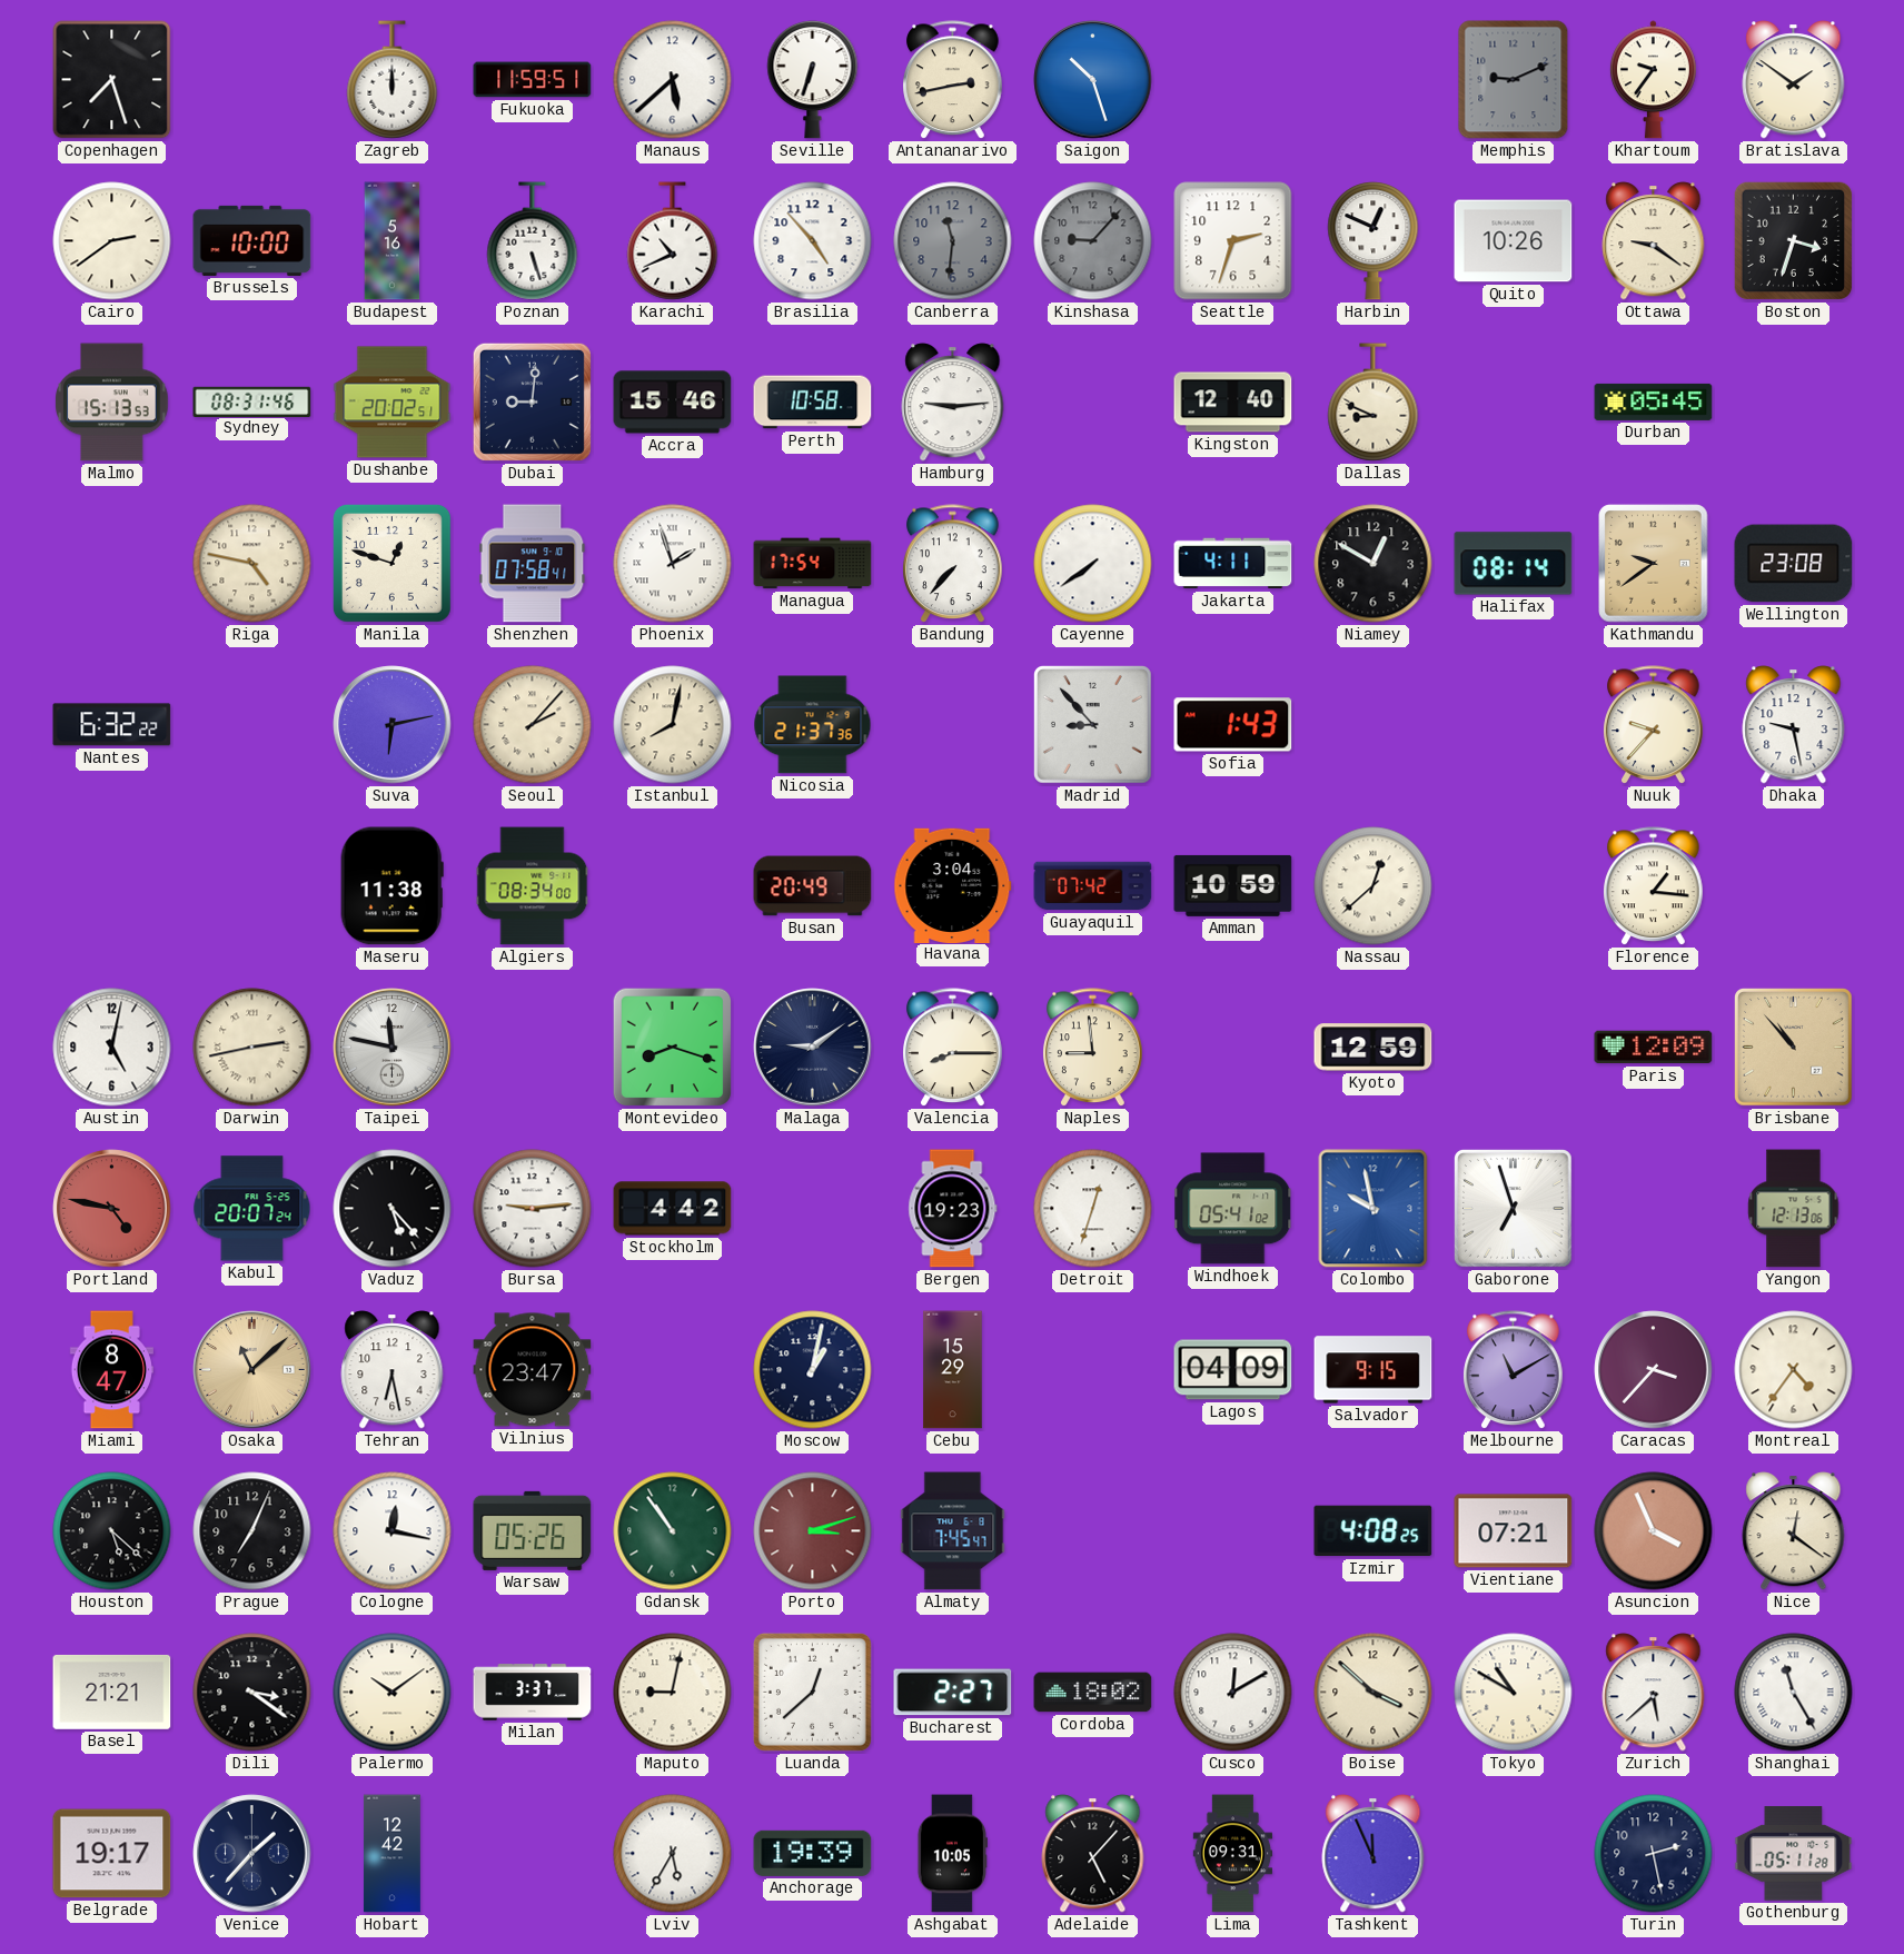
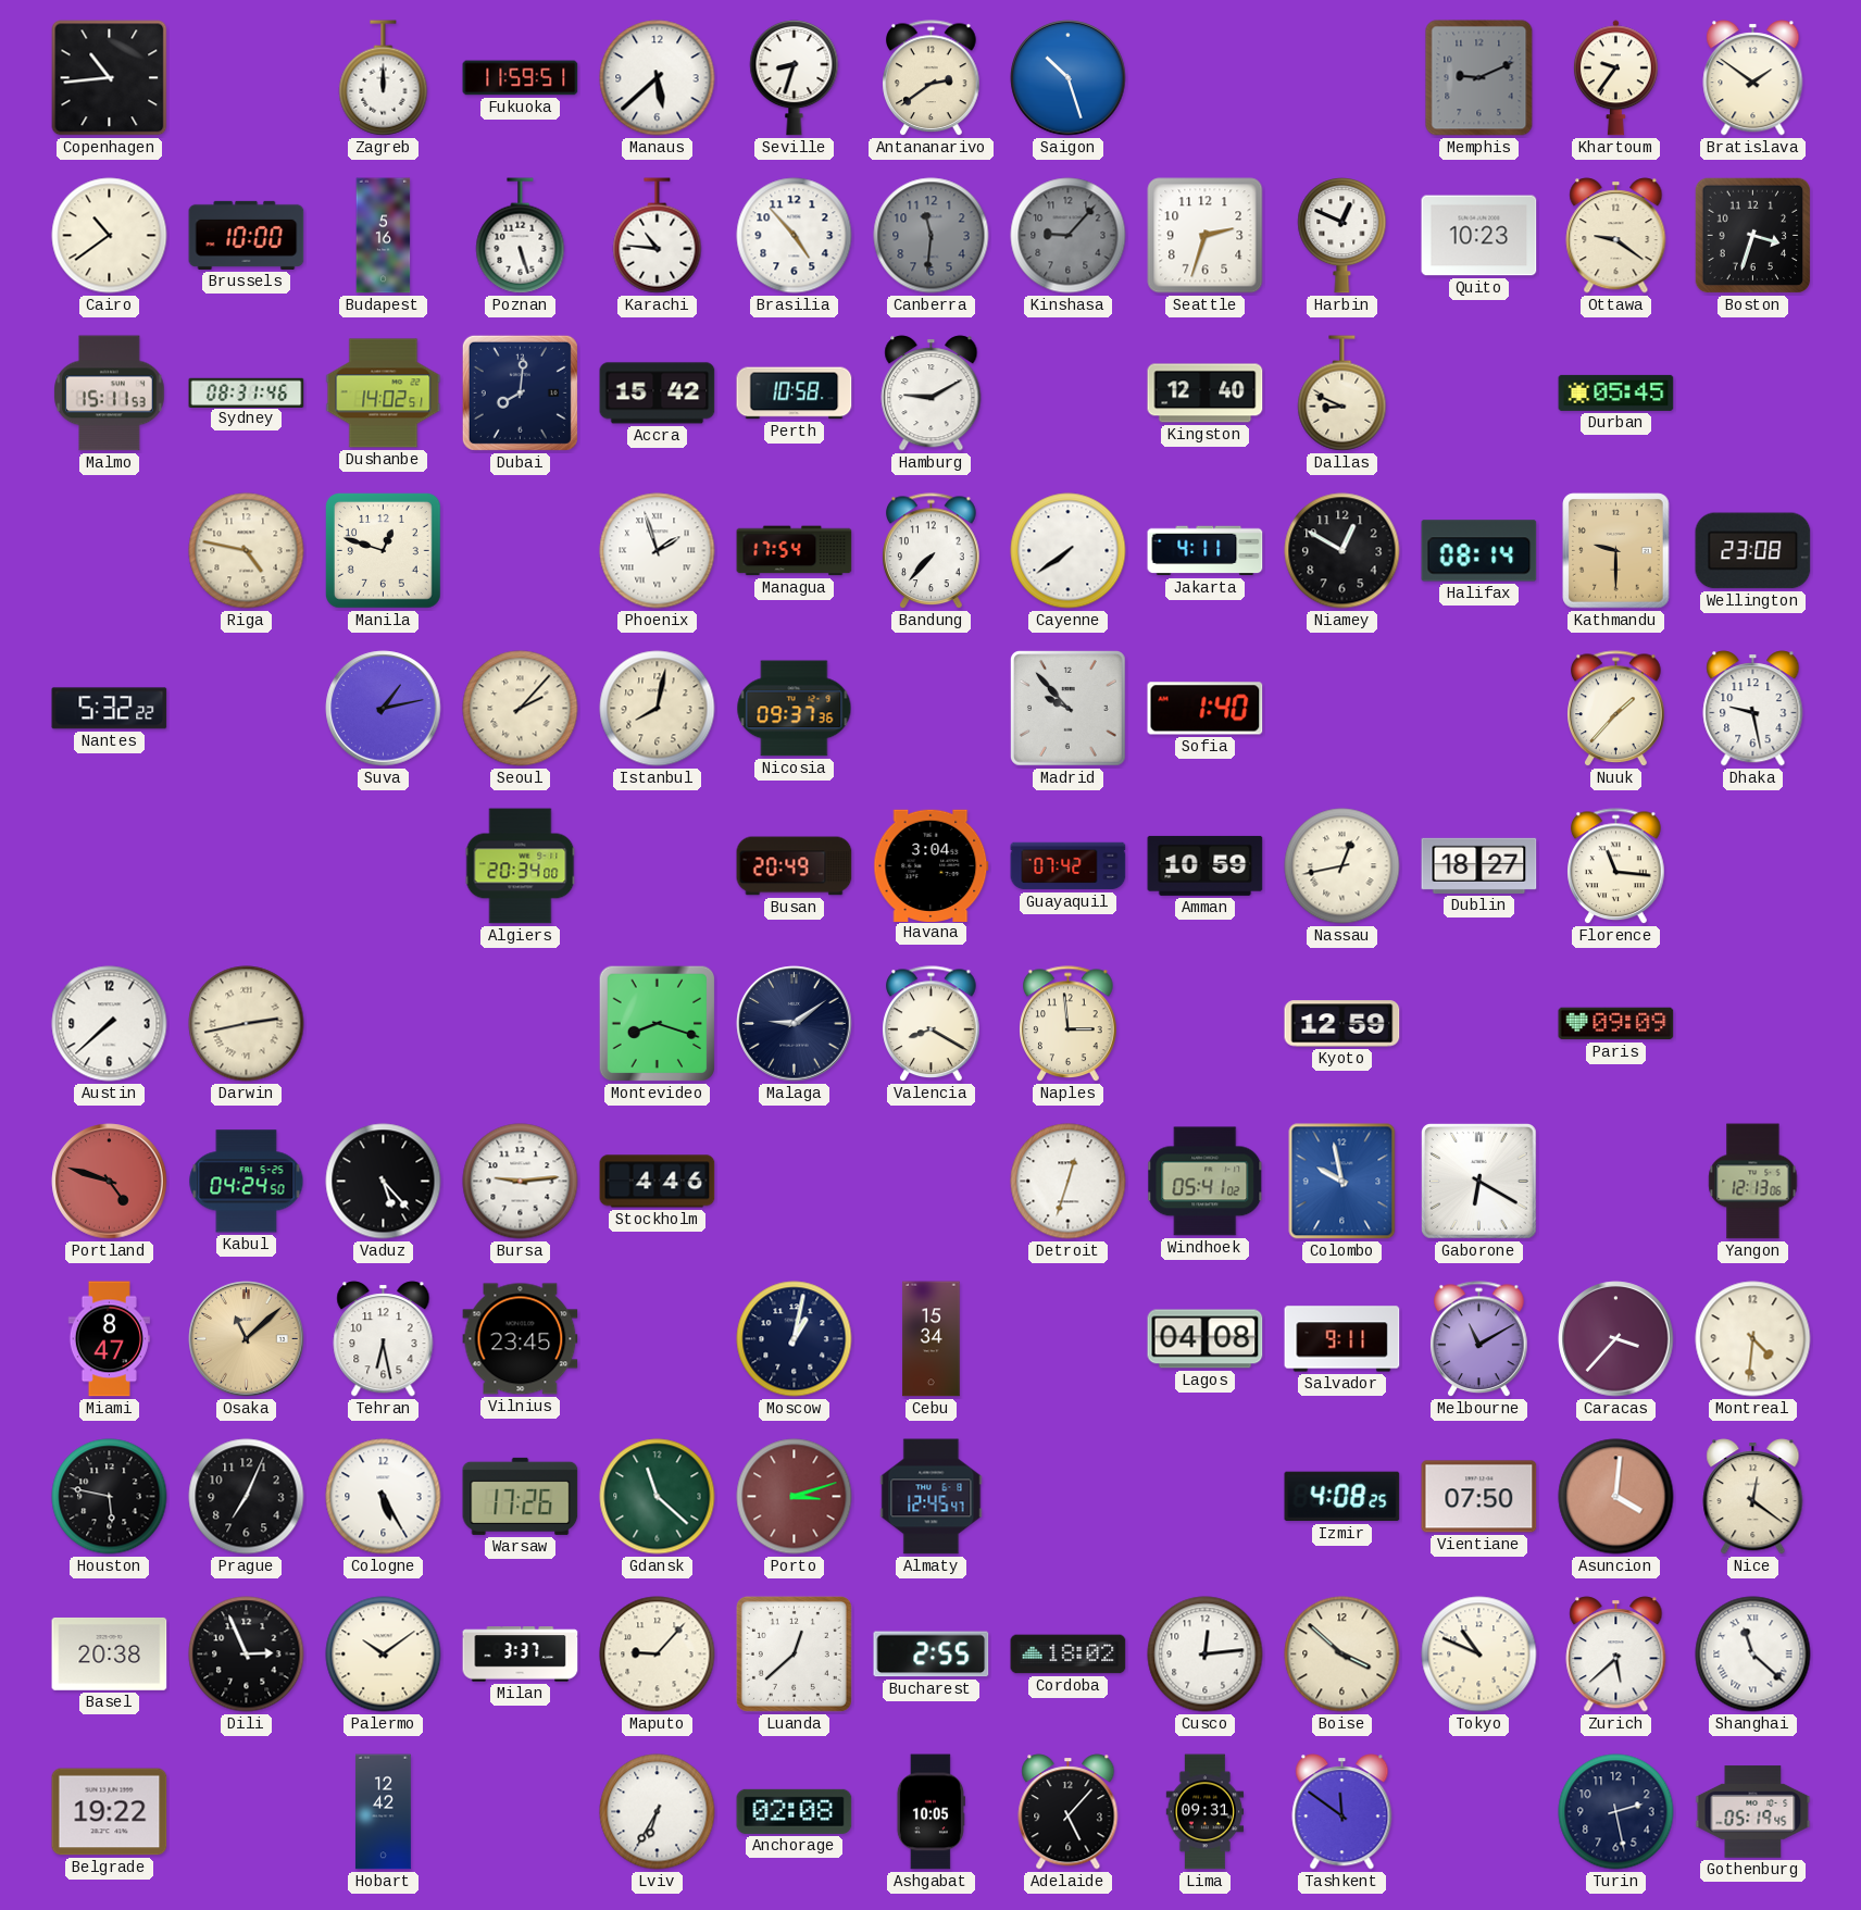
Copenhagen: 7:27 -> 10:44 (110, 78)
Seville: 6:33 -> 8:33 (795, 78)
Antananarivo: 2:43 -> 2:39 (932, 78)
Cairo: 2:39 -> 10:39 (110, 236)
Karachi: 10:41 -> 10:46 (658, 236)
Quito: 10:26 -> 10:23 (1479, 236)
Malmo: 15:13 -> 15:11 (110, 394)
Dushanbe: 20:02 -> 14:02 (384, 394)
Dubai: 9:01 -> 8:01 (520, 392)
Accra: 15:46 -> 15:42 (658, 394)
Hamburg: 9:14 -> 9:10 (932, 394)
Shenzhen: 07:58 -> none (533, 564)
Kathmandu: 9:39 -> 9:30 (1616, 551)
Nantes: 6:32 -> 5:32 (110, 709)
Suva: 6:13 -> 1:13 (384, 709)
Nicosia: 21:37 -> 09:37 (795, 709)
Madrid: 8:53 -> 9:53 (1069, 709)
Sofia: 1:43 -> 1:40 (1206, 709)
Nuuk: 9:37 -> 1:37 (1616, 709)
Maseru: 11:38 -> none (391, 886)
Algiers: 08:34 -> 20:34 (521, 866)
Nassau: 12:38 -> 12:43 (1342, 866)
Dublin: none -> 18:27 (1479, 865)
Florence: 1:16 -> 11:16 (1616, 866)
Austin: 5:02 -> 7:38 (110, 1024)
Taipei: 11:47 -> none (393, 1048)
Valencia: 8:15 -> 8:20 (932, 1024)
Naples: 8:59 -> 2:59 (1069, 1024)
Paris: 12:09 -> 09:09 (1616, 1024)
Brisbane: 10:53 -> none (1794, 1048)
Portland: 4:47 -> 4:48 (110, 1182)
Kabul: 20:07 -> 04:24 (247, 1182)
Stockholm: 4:42 -> 4:46 (658, 1182)
Bergen: 19:23 -> none (953, 1209)
Gaborone: 6:57 -> 6:20 (1479, 1182)
Vilnius: 23:47 -> 23:45 (521, 1339)
Cebu: 15:29 -> 15:34 (932, 1339)
Lagos: 04:09 -> 04:08 (1206, 1339)
Salvador: 9:15 -> 9:11 (1342, 1339)
Montreal: 4:36 -> 4:31 (1753, 1339)
Houston: 5:22 -> 5:47 (110, 1497)
Cologne: 12:17 -> 5:25 (384, 1497)
Warsaw: 05:26 -> 17:26 (521, 1496)
Gdansk: 10:54 -> 11:22 (658, 1497)
Almaty: 7:45 -> 12:45 (932, 1497)
Vientiane: 07:21 -> 07:50 (1479, 1497)
Asuncion: 3:56 -> 4:01 (1616, 1497)
Basel: 21:21 -> 20:38 (110, 1655)
Dili: 3:21 -> 2:56 (247, 1655)
Maputo: 9:02 -> 9:07 (658, 1655)
Bucharest: 2:27 -> 2:55 (932, 1655)
Cusco: 12:10 -> 12:14 (1206, 1655)
Tokyo: 10:50 -> 10:49 (1479, 1655)
Shanghai: 11:25 -> 11:22 (1753, 1655)
Belgrade: 19:17 -> 19:22 (110, 1812)
Venice: 1:37 -> none (252, 1854)
Lviv: 5:35 -> 6:35 (658, 1812)
Anchorage: 19:39 -> 02:08 (795, 1811)
Tashkent: 11:56 -> 11:51 (1342, 1812)
Gothenburg: 05:11 -> 05:19 (1753, 1812)
